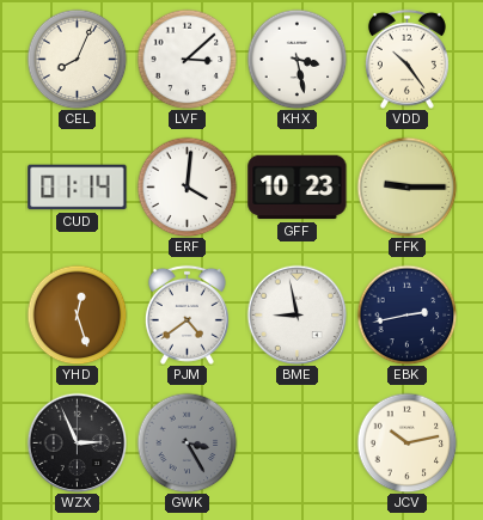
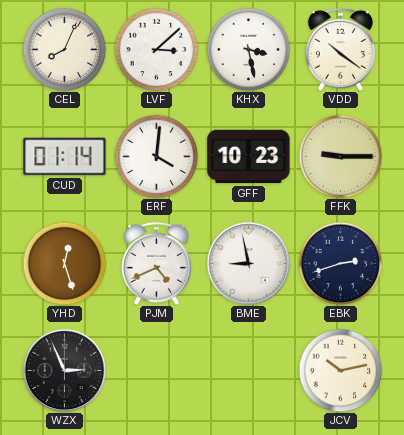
VDD: 10:24 -> 10:21 (340, 49)
PJM: 4:39 -> 4:41 (156, 263)
EBK: 2:43 -> 2:42 (340, 263)
GWK: 3:25 -> none (187, 442)
